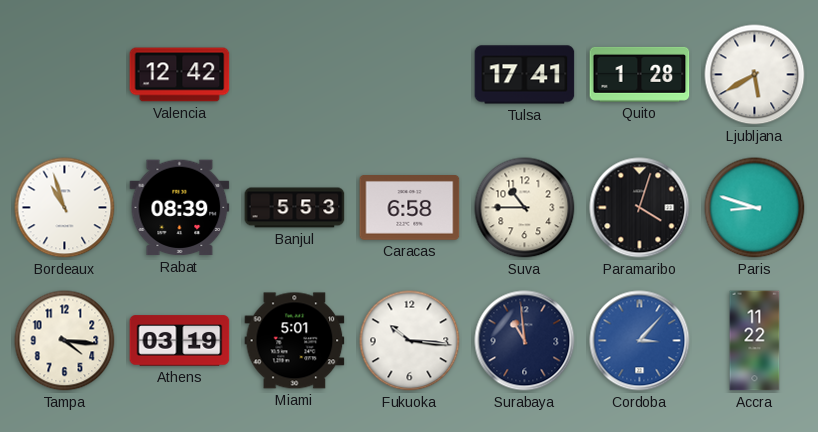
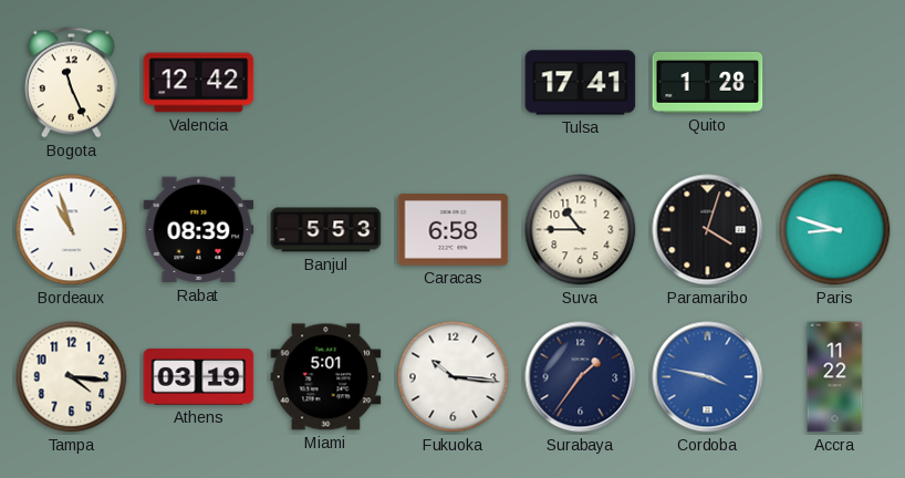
Bogota: none -> 11:26 (71, 83)
Ljubljana: 5:40 -> none (755, 75)
Surabaya: 10:59 -> 1:36 (581, 377)
Cordoba: 3:07 -> 3:47 (708, 377)
